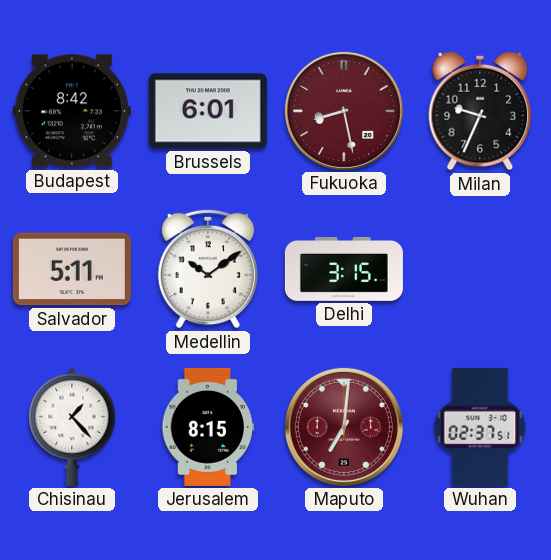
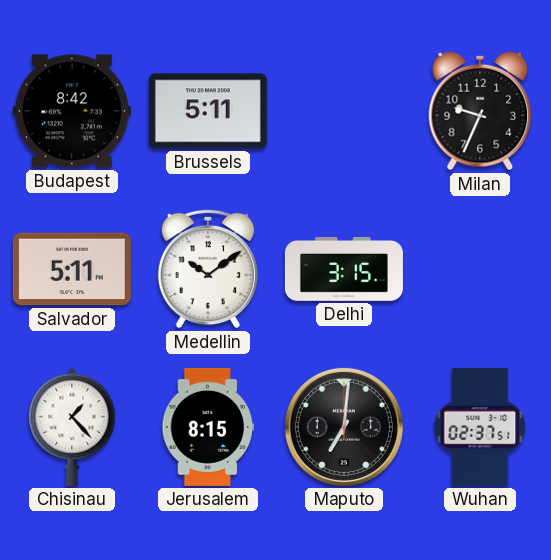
Brussels: 6:01 -> 5:11 (208, 111)
Fukuoka: 8:28 -> none (344, 111)
Maputo dial: burgundy -> black (344, 427)
